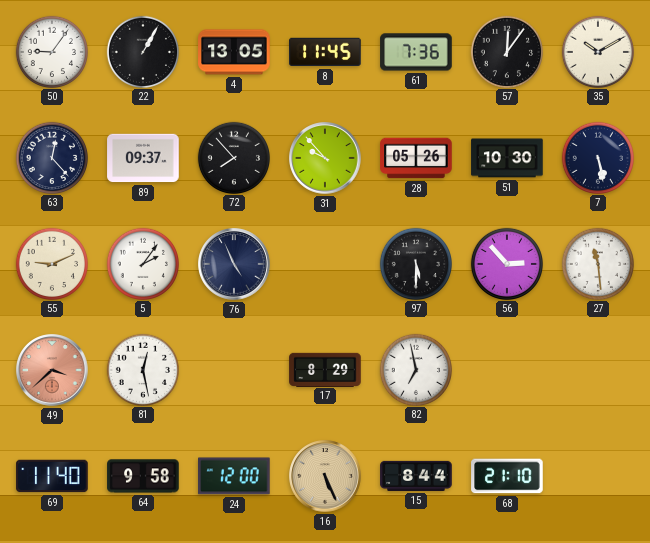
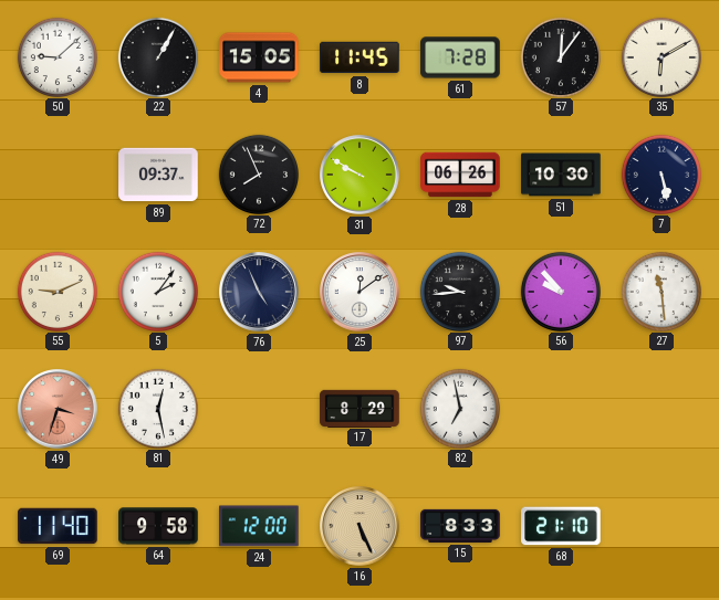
50: 9:06 -> 9:08 (56, 56)
4: 13:05 -> 15:05 (259, 57)
61: 7:36 -> 7:28 (460, 57)
35: 10:10 -> 6:10 (660, 56)
63: 12:23 -> none (51, 157)
72: 7:53 -> 7:56 (258, 173)
31: 9:53 -> 9:50 (359, 175)
28: 05:26 -> 06:26 (460, 175)
25: none -> 12:09 (359, 292)
97: 5:30 -> 9:44 (459, 291)
56: 2:53 -> 9:53 (560, 291)
49: 3:38 -> 3:33 (58, 409)
15: 8:44 -> 8:33 (460, 526)
